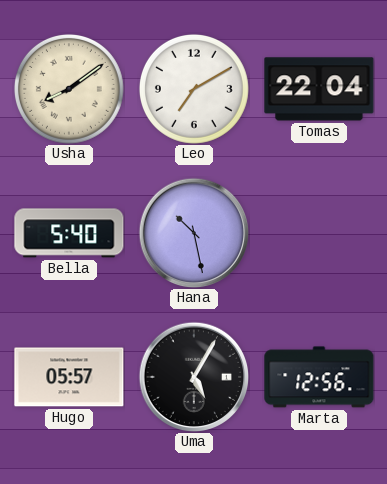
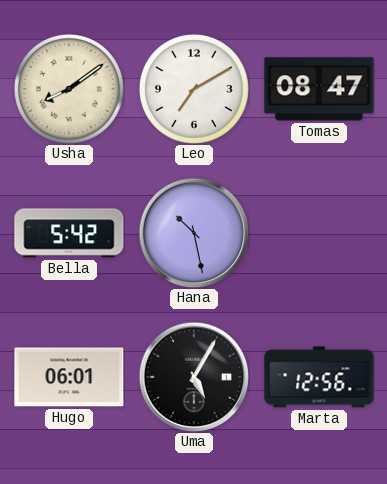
Tomas: 22:04 -> 08:47 (319, 89)
Bella: 5:40 -> 5:42 (69, 233)
Hugo: 05:57 -> 06:01 (69, 377)
